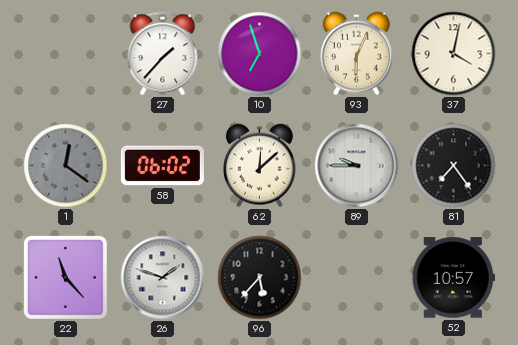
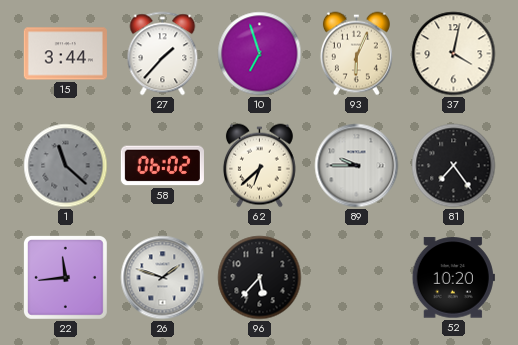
15: none -> 3:44 (65, 54)
1: 12:21 -> 11:22 (66, 166)
62: 12:08 -> 6:38 (259, 166)
22: 11:23 -> 11:44 (65, 277)
52: 10:57 -> 10:20 (453, 278)
